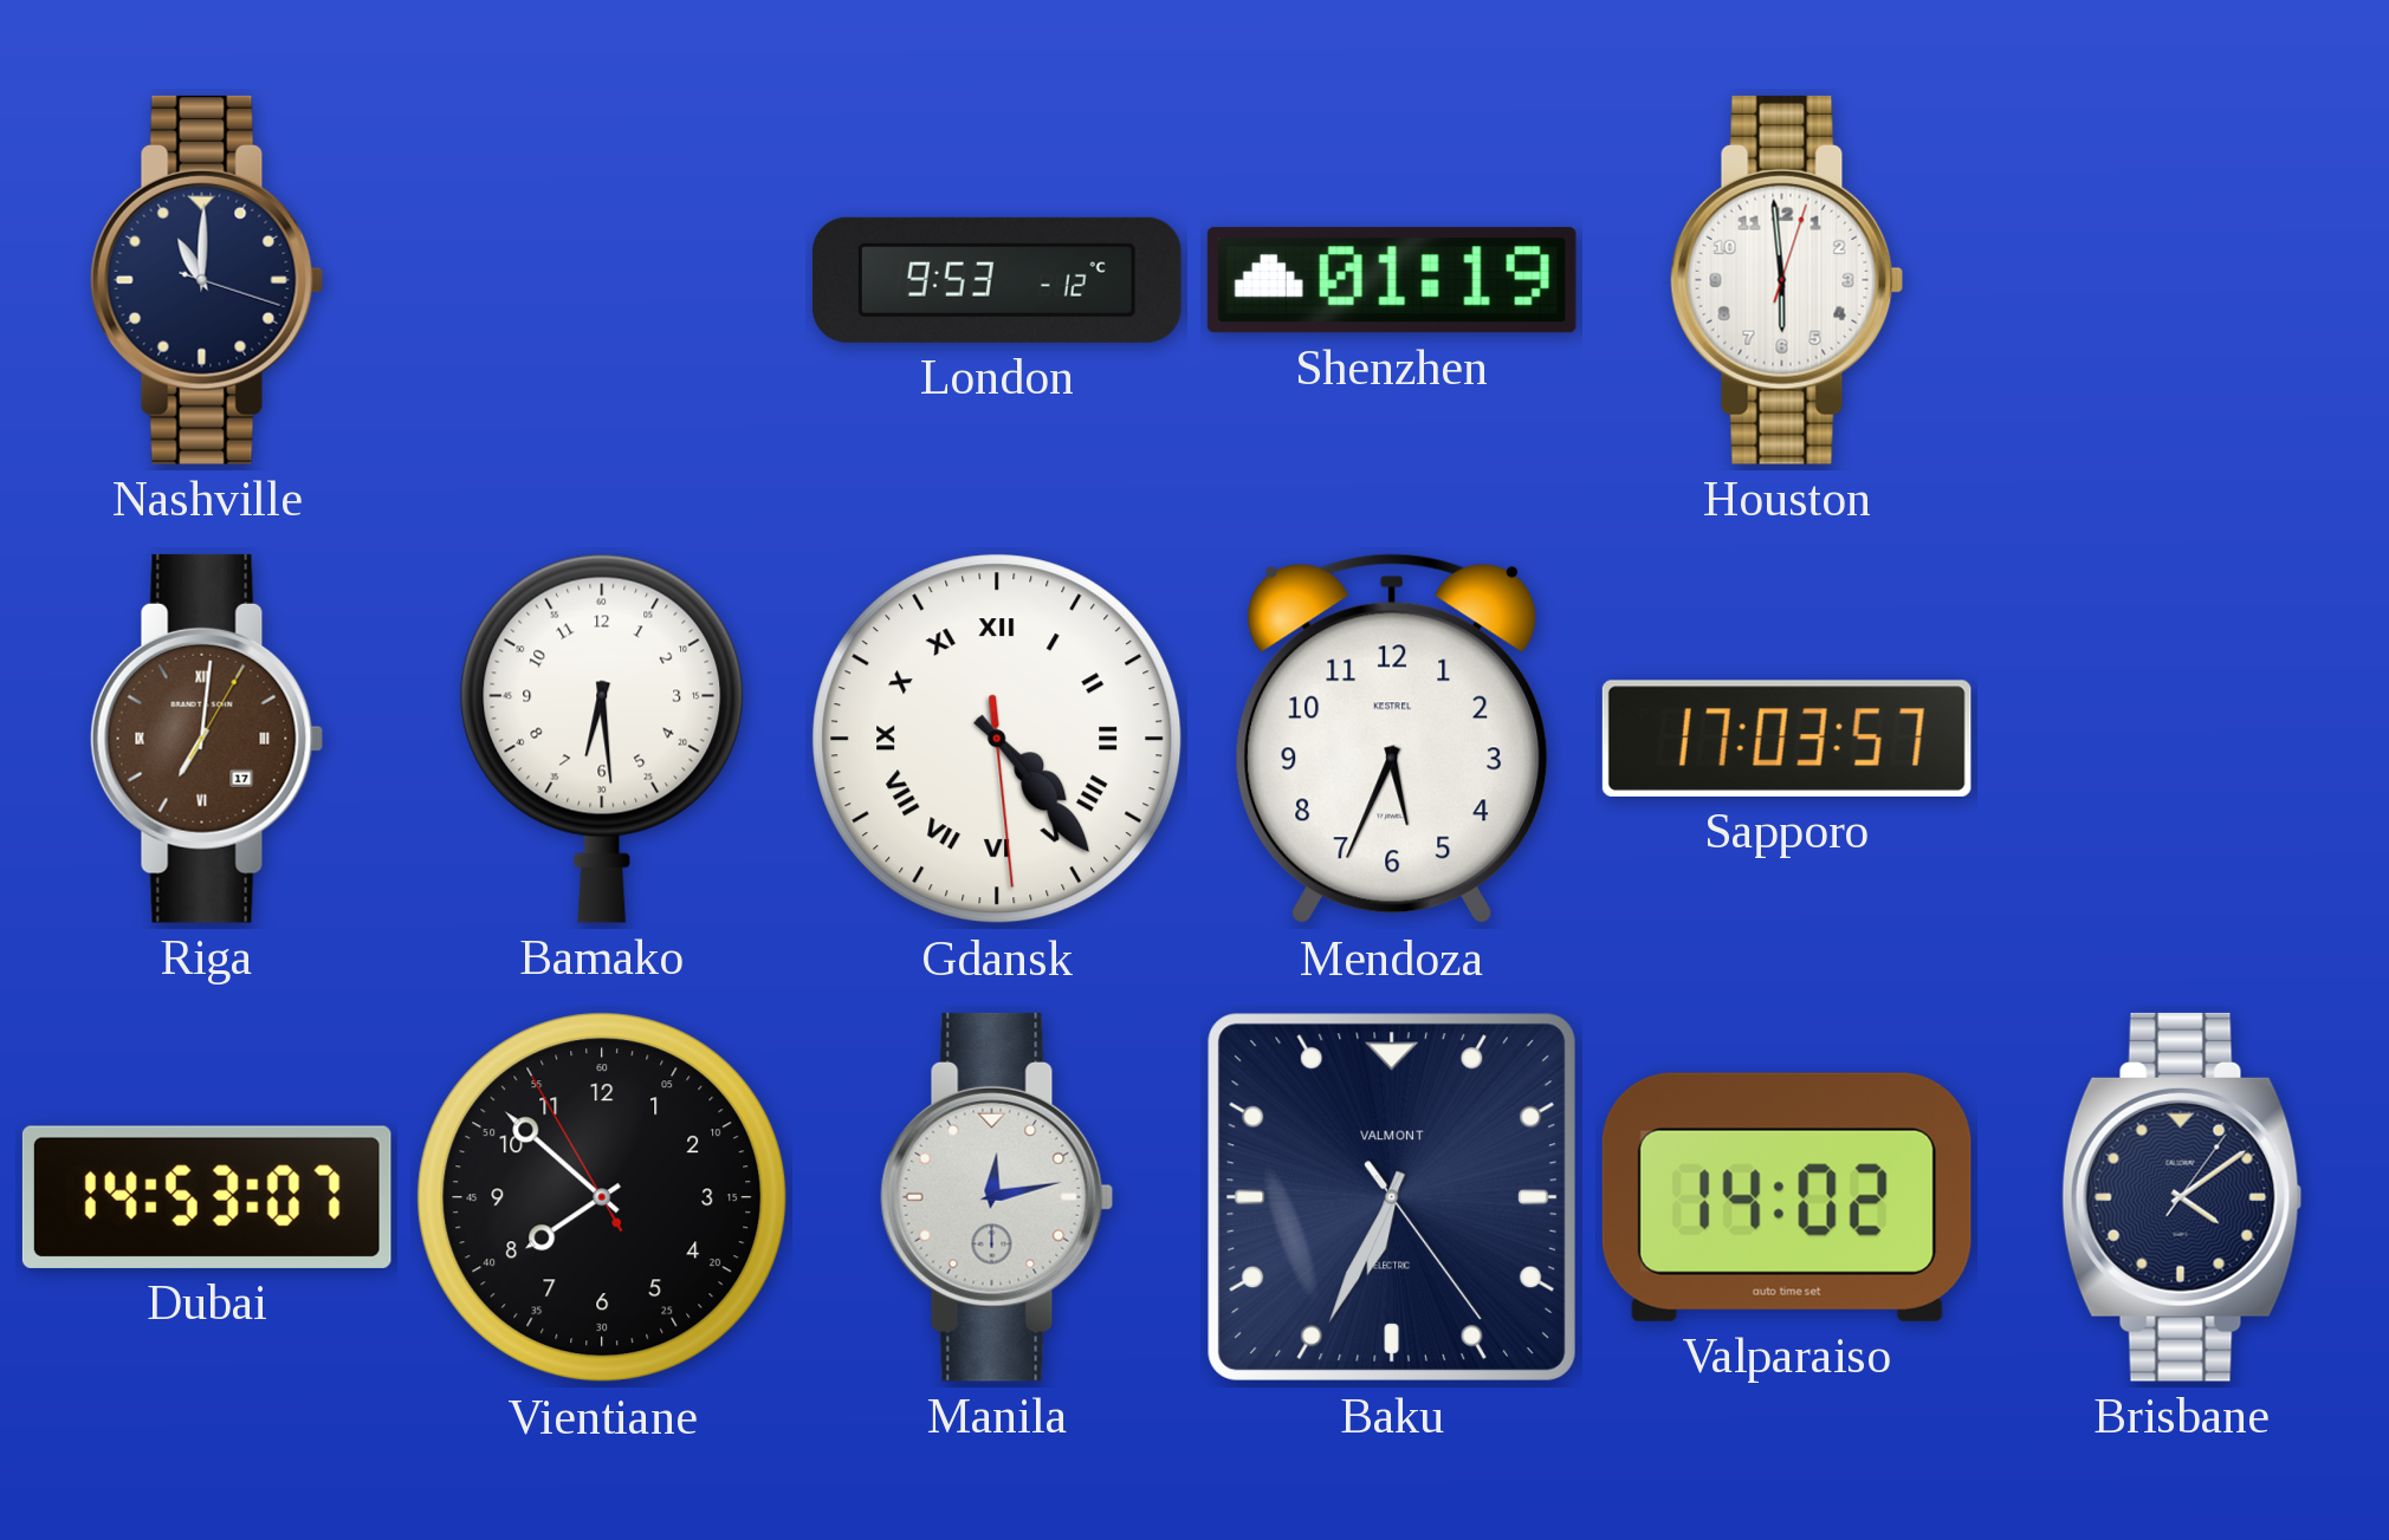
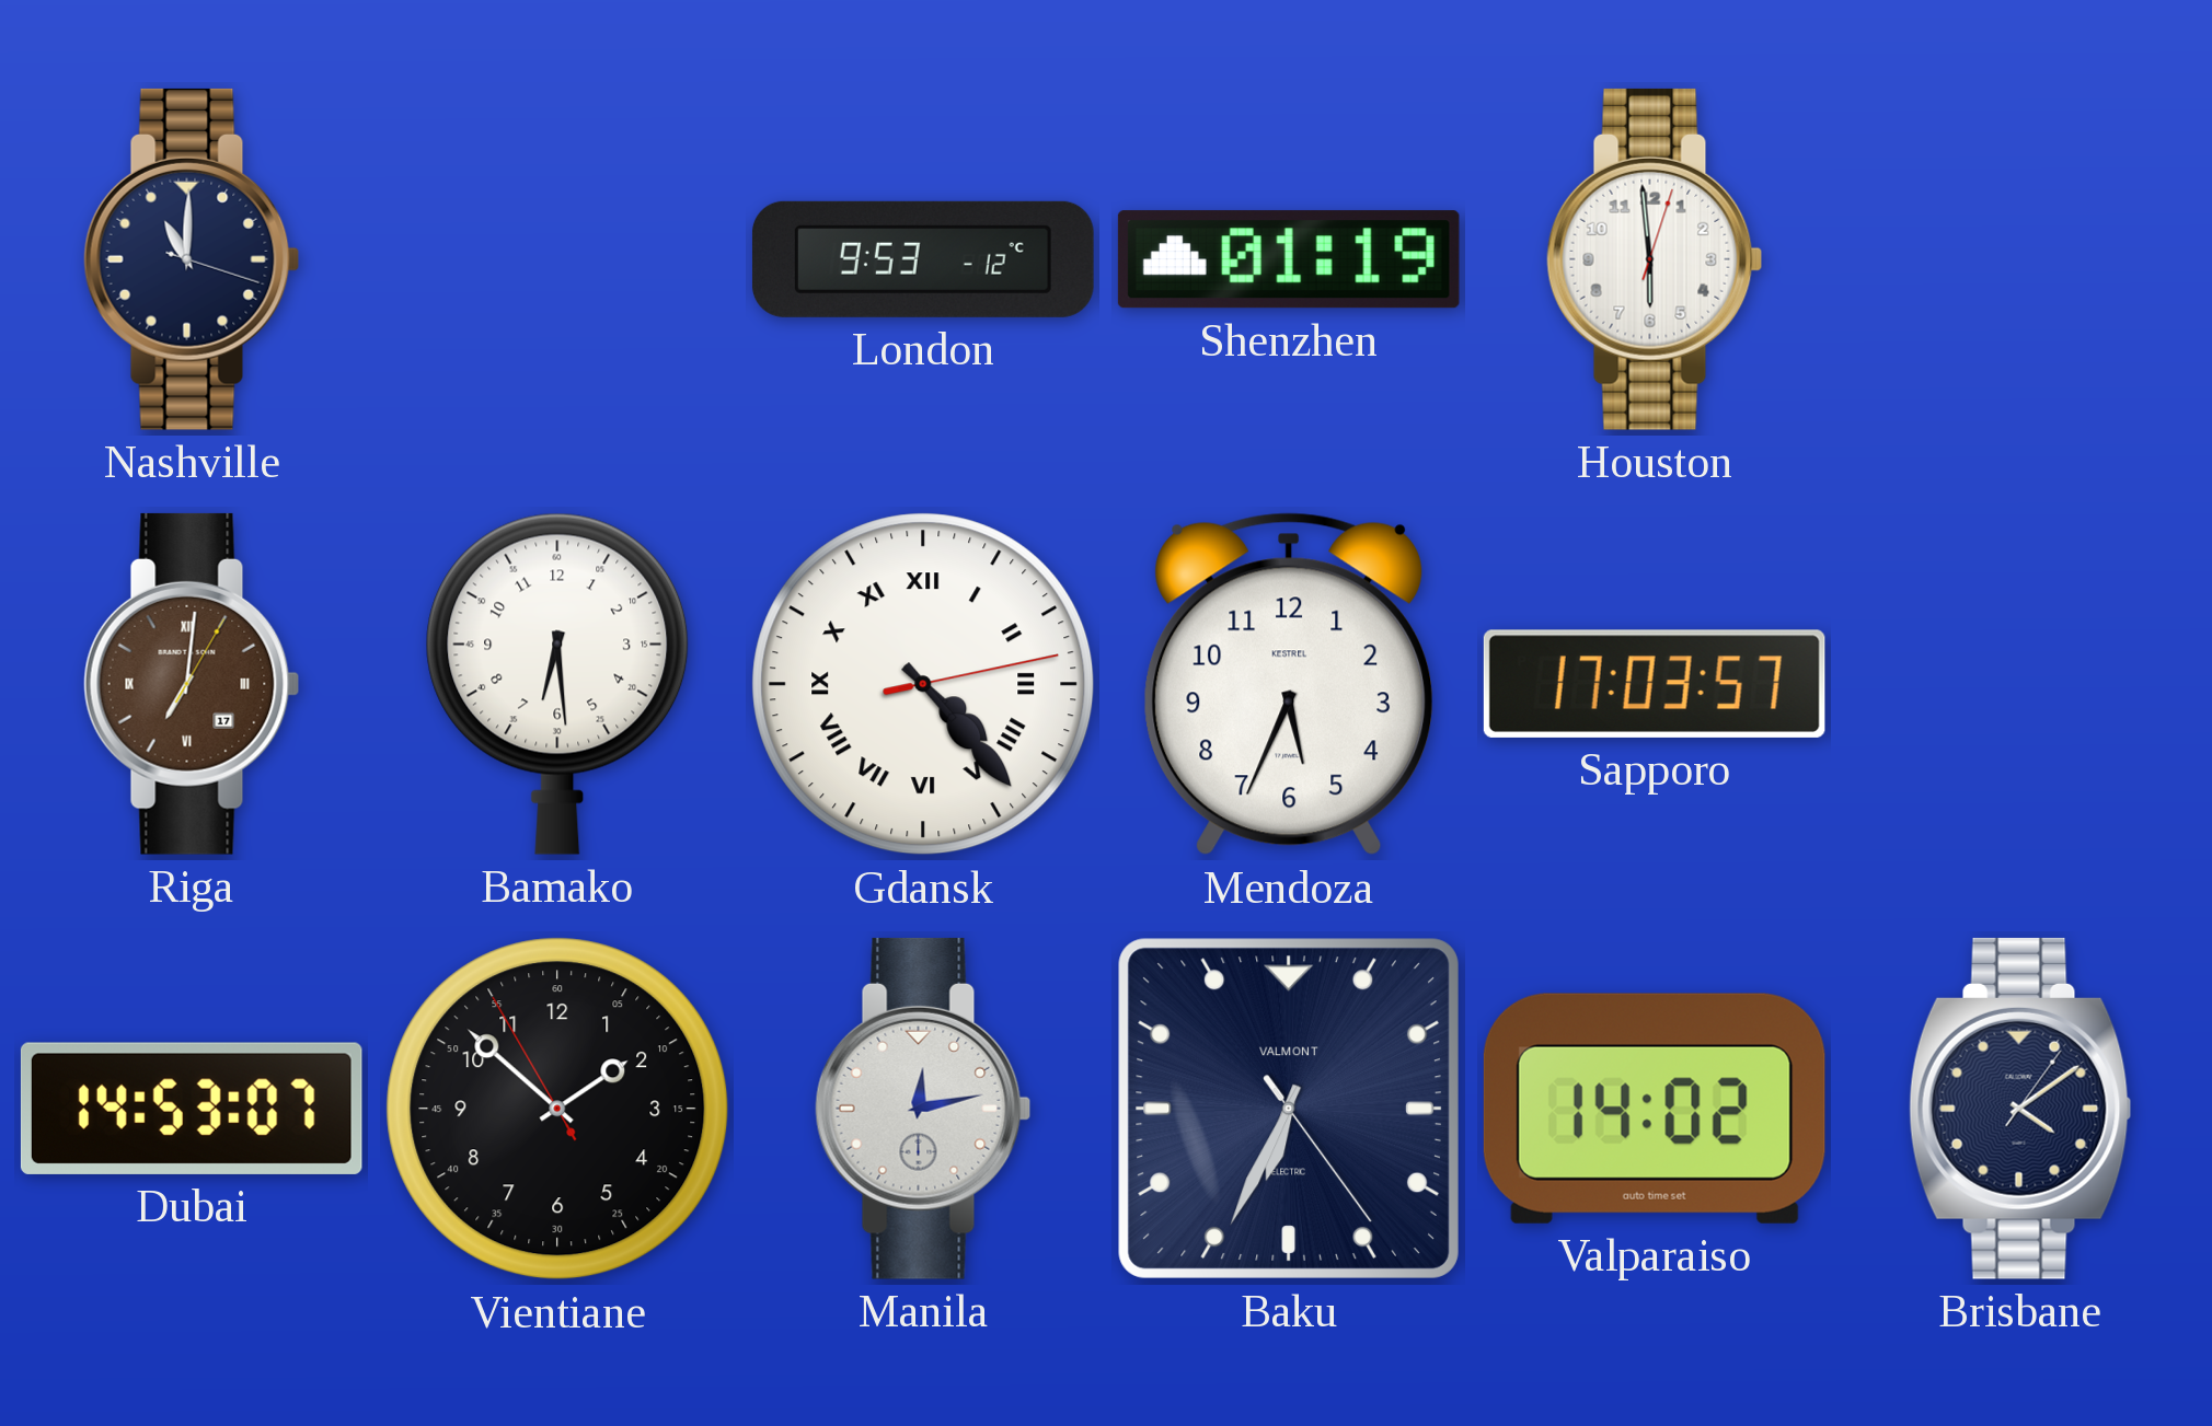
Gdansk: 4:23:29 -> 4:23:13 (923, 684)
Vientiane: 7:51 -> 1:51 (557, 1109)
